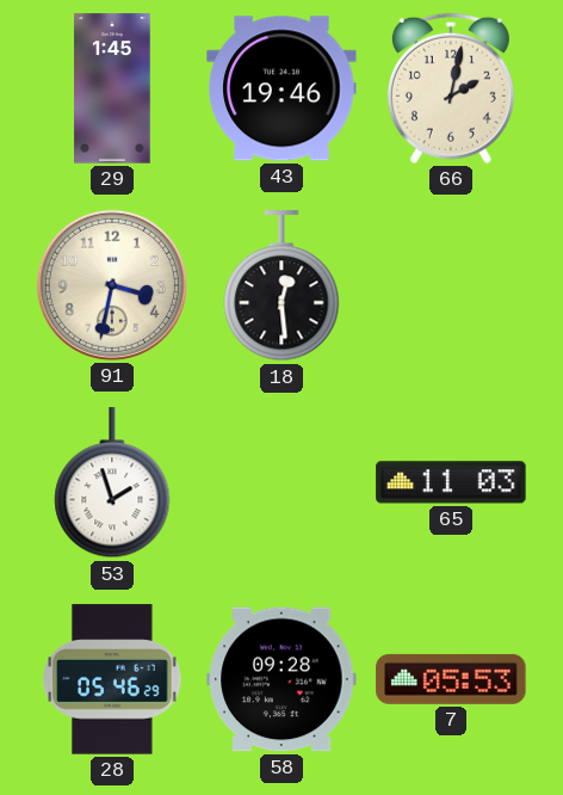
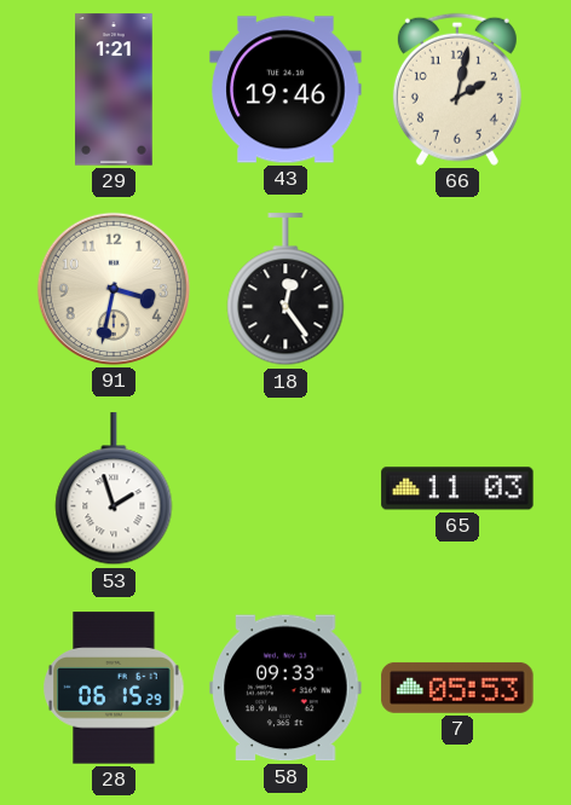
29: 1:45 -> 1:21 (114, 89)
18: 12:29 -> 12:24 (285, 290)
28: 05:46 -> 06:15 (114, 688)
58: 09:28 -> 09:33 (285, 688)
